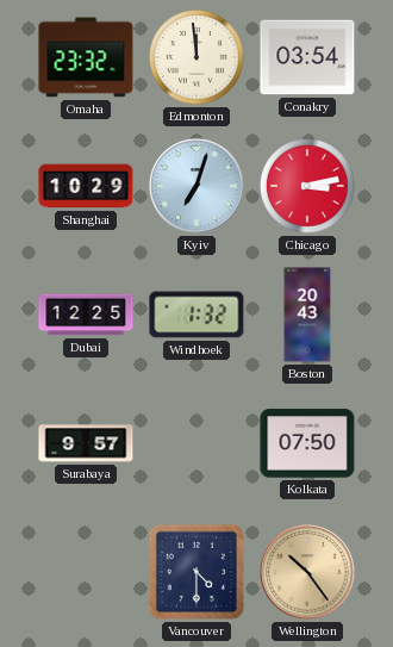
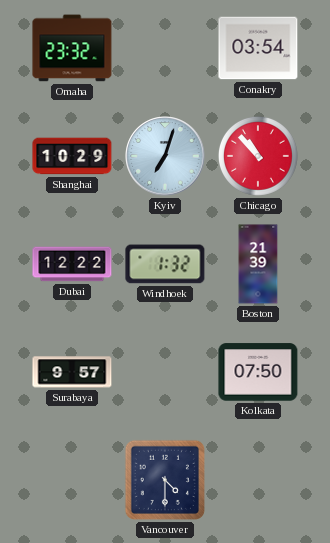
Edmonton: 11:59 -> none (196, 57)
Chicago: 3:13 -> 10:53 (258, 156)
Dubai: 12:25 -> 12:22 (72, 264)
Boston: 20:43 -> 21:39 (258, 264)
Wellington: 10:24 -> none (307, 572)
